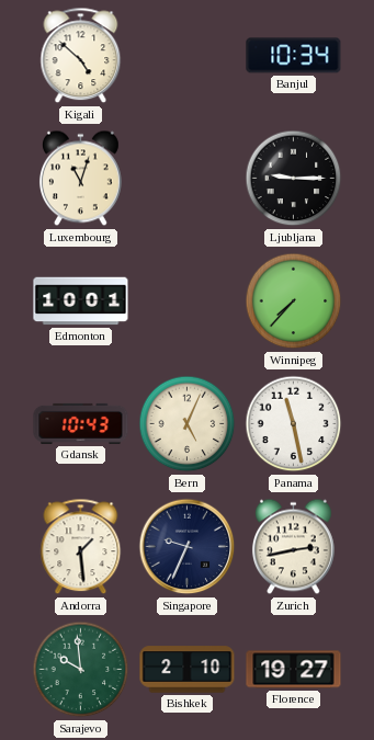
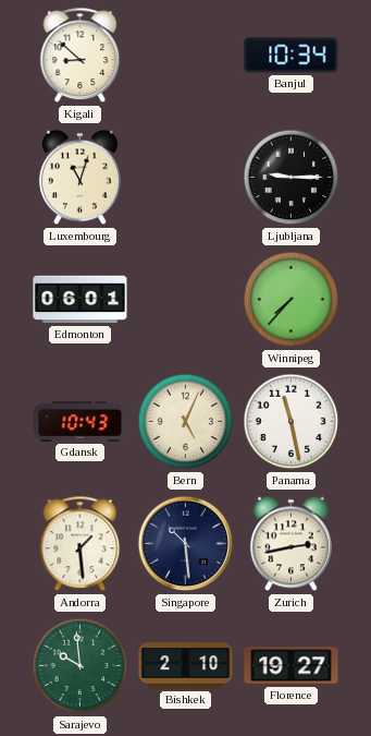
Kigali: 4:52 -> 8:52 (81, 56)
Edmonton: 10:01 -> 06:01 (81, 300)
Singapore: 9:34 -> 10:29 (186, 544)
